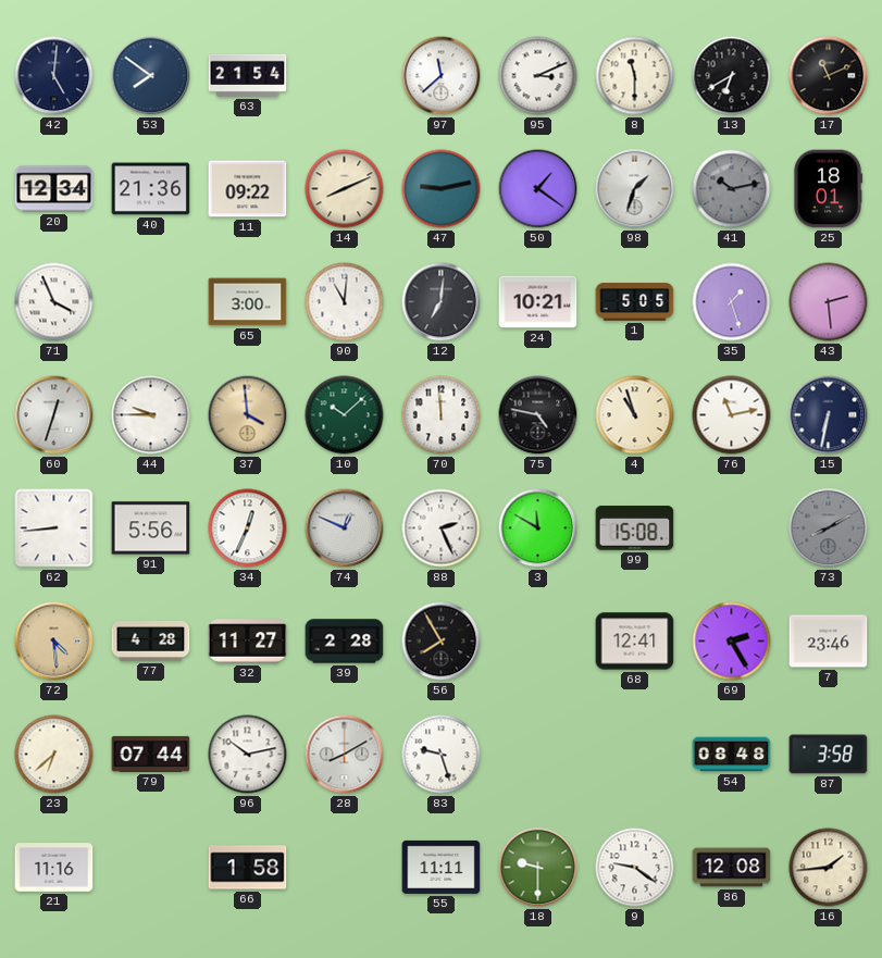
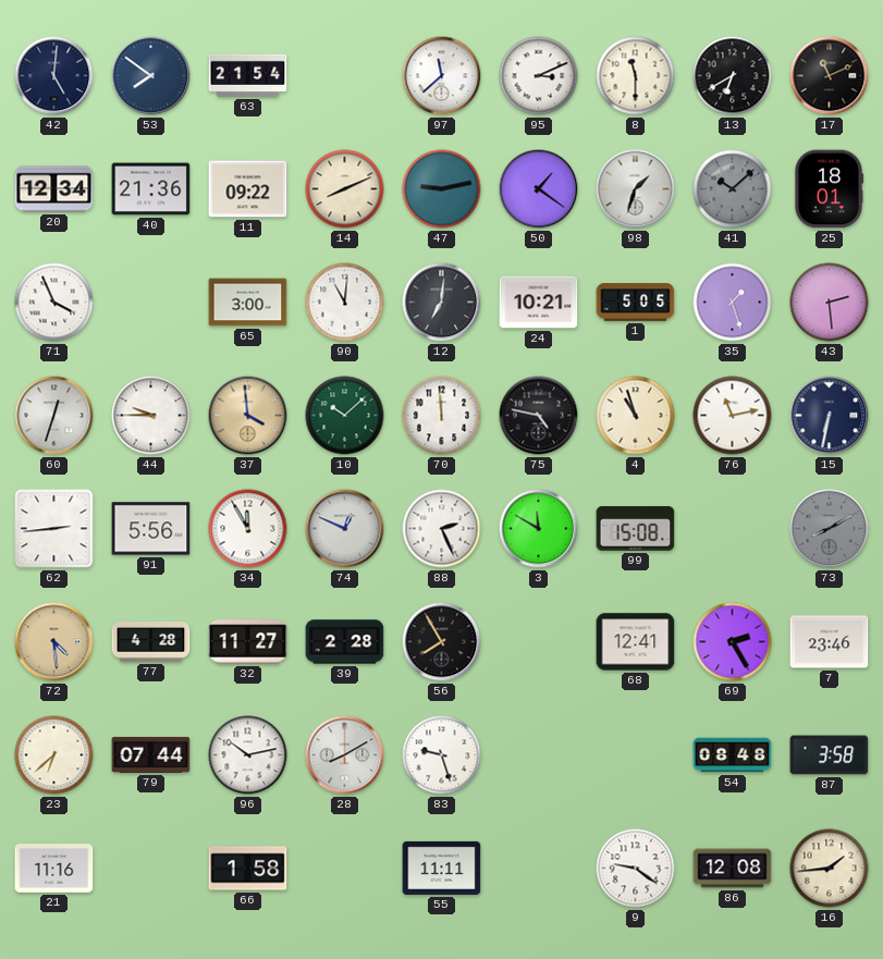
41: 10:13 -> 10:08 (733, 189)
62: 8:44 -> 2:44 (54, 529)
34: 12:34 -> 11:55 (248, 529)
18: 9:30 -> none (538, 868)
